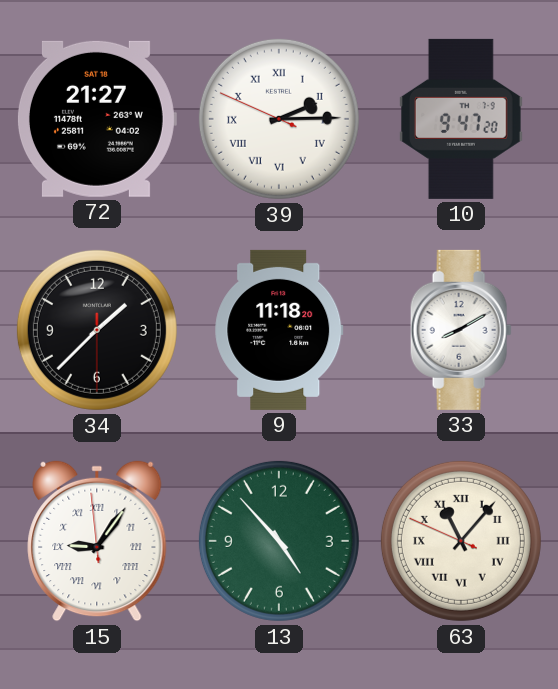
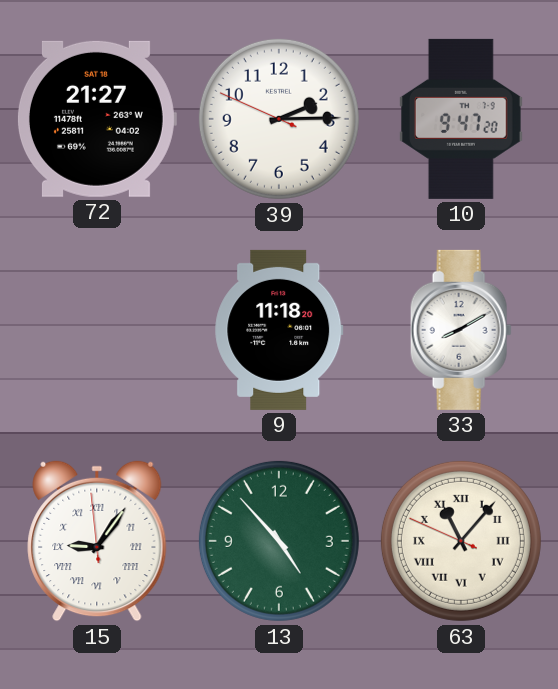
39 numerals: Roman -> Arabic (279, 119)
34: 1:37 -> none (97, 330)
